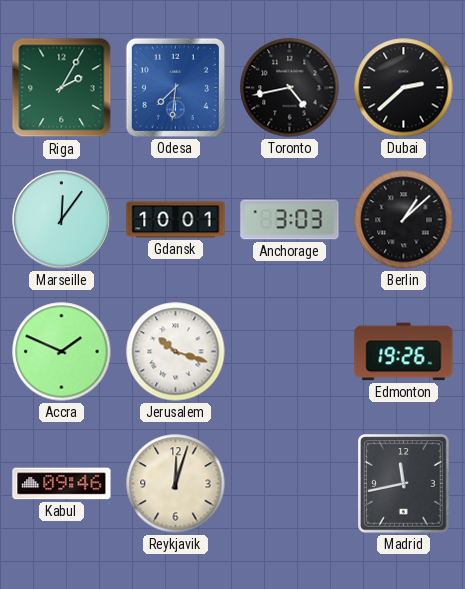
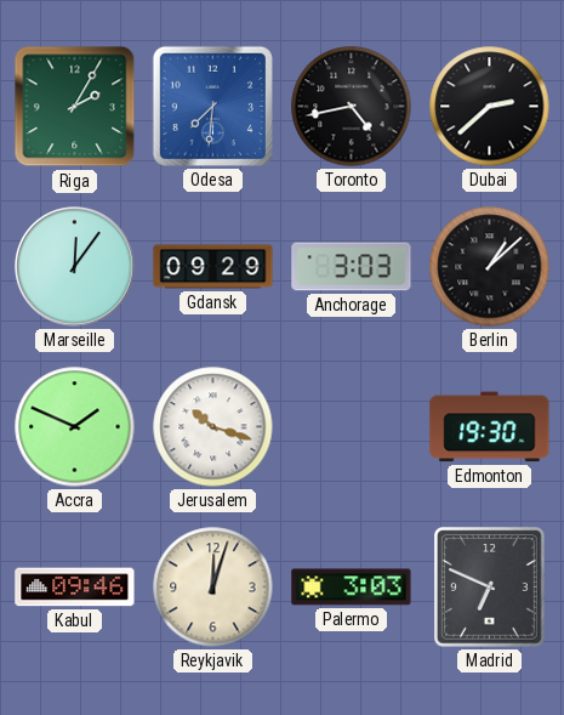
Gdansk: 10:01 -> 09:29 (213, 267)
Edmonton: 19:26 -> 19:30 (490, 427)
Palermo: none -> 3:03 (352, 588)
Madrid: 11:43 -> 6:49 (490, 588)
